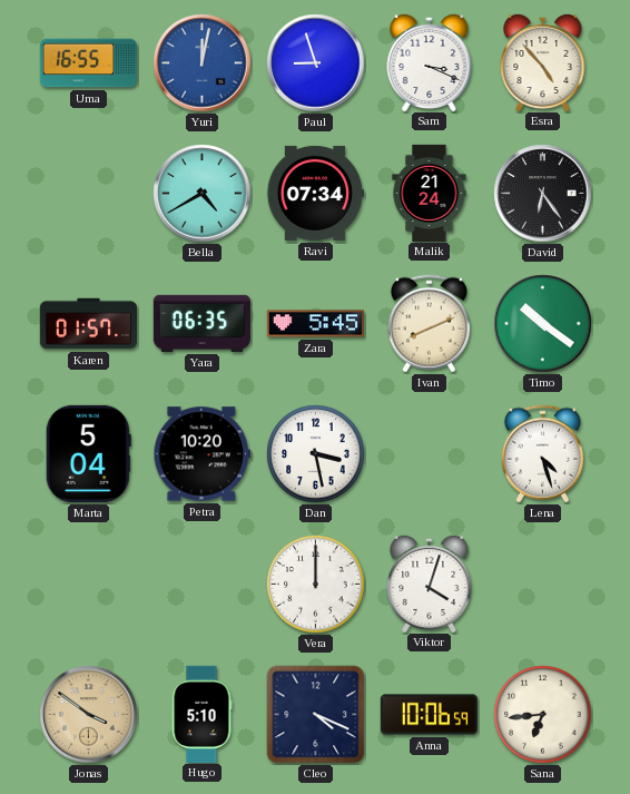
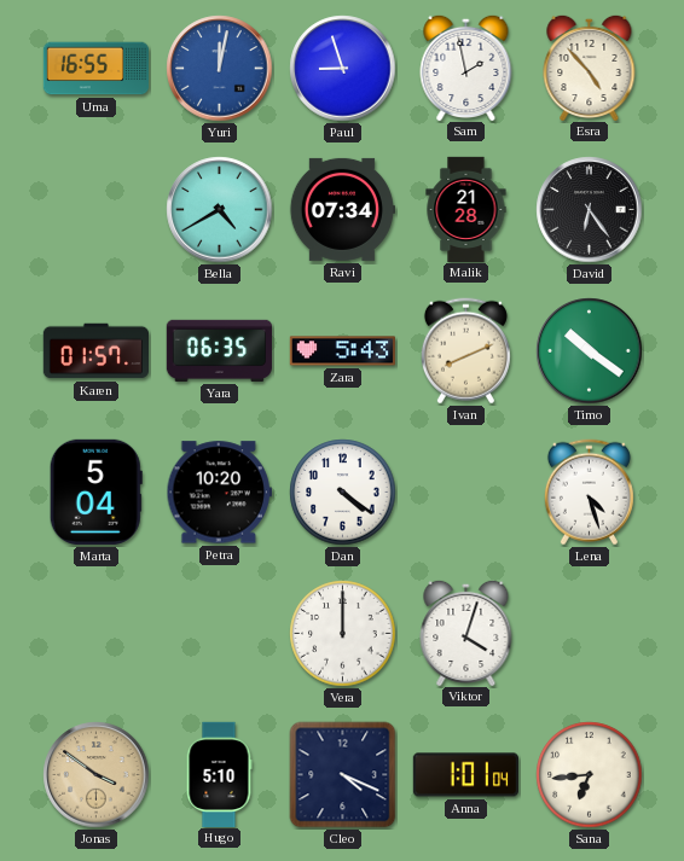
Sam: 3:19 -> 1:58 (466, 66)
Malik: 21:24 -> 21:28 (466, 209)
Zara: 5:45 -> 5:43 (342, 351)
Dan: 3:28 -> 4:21 (343, 493)
Anna: 10:06 -> 1:01 (465, 775)
